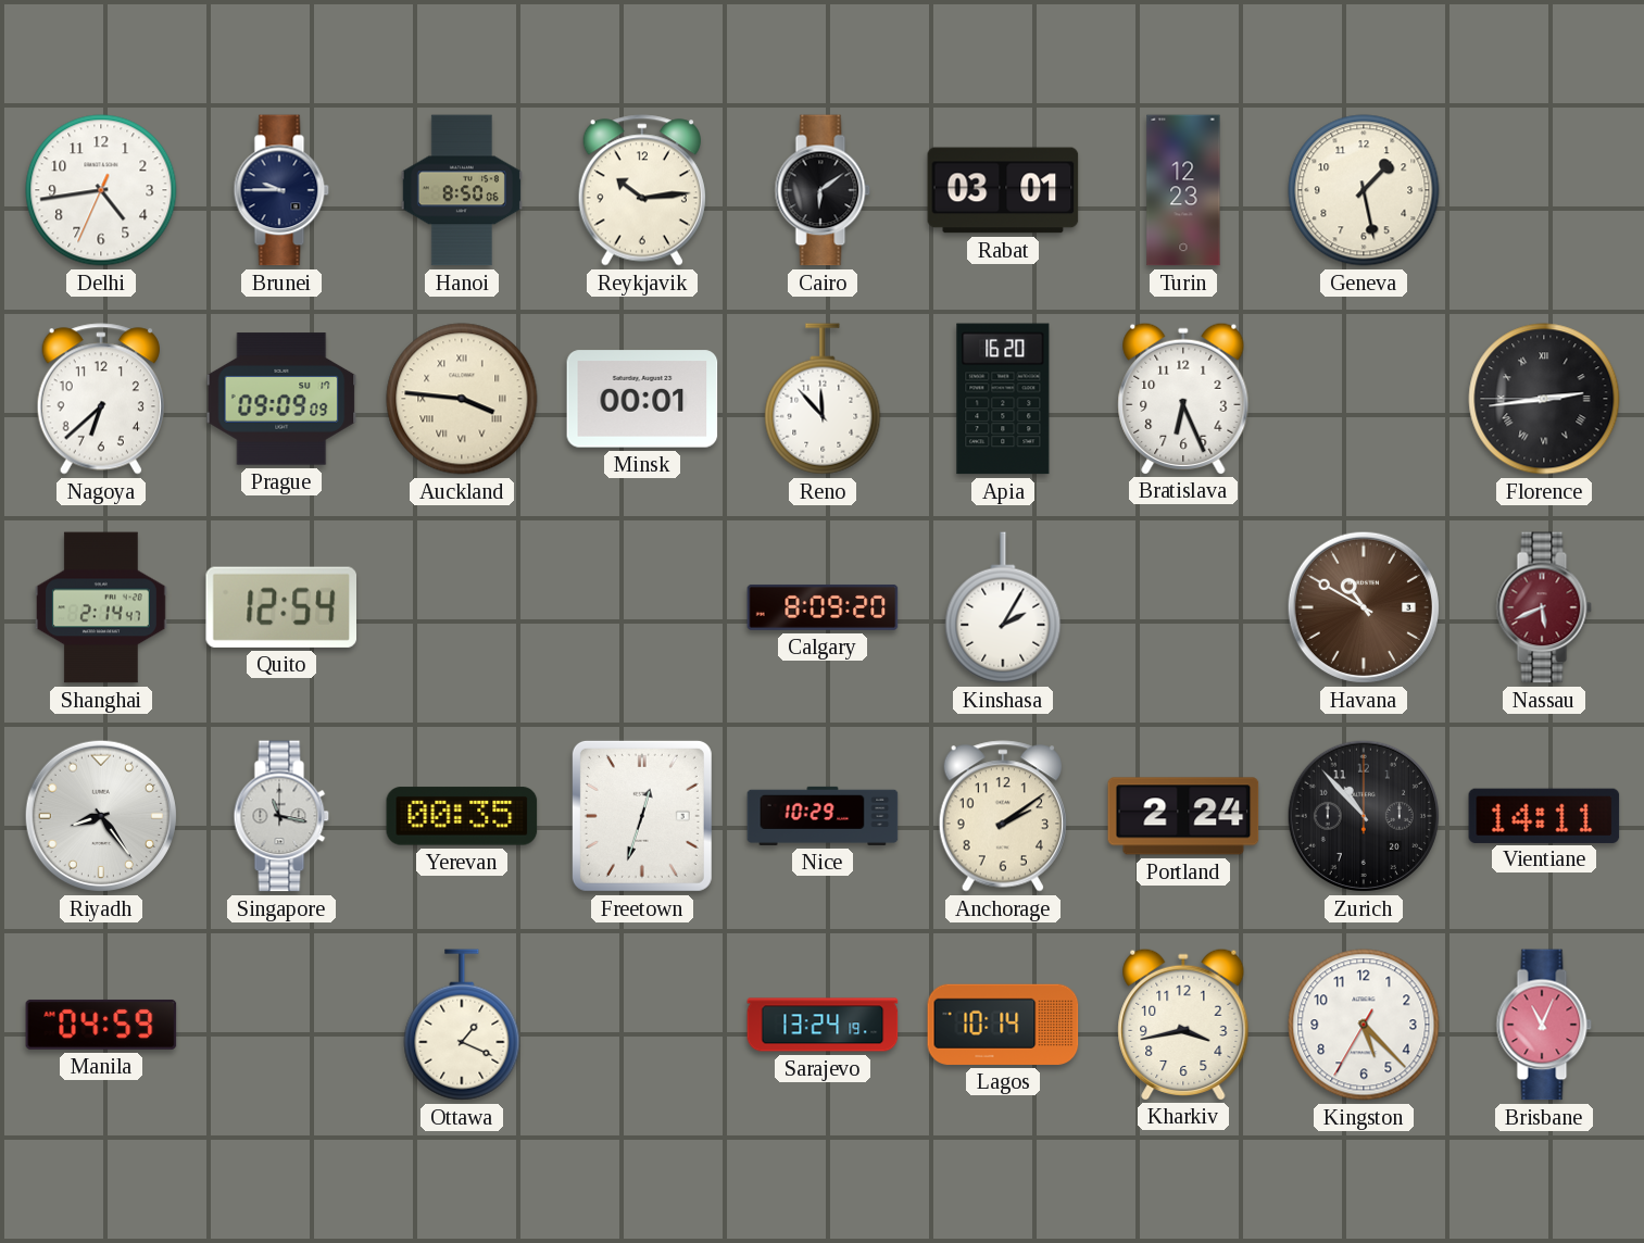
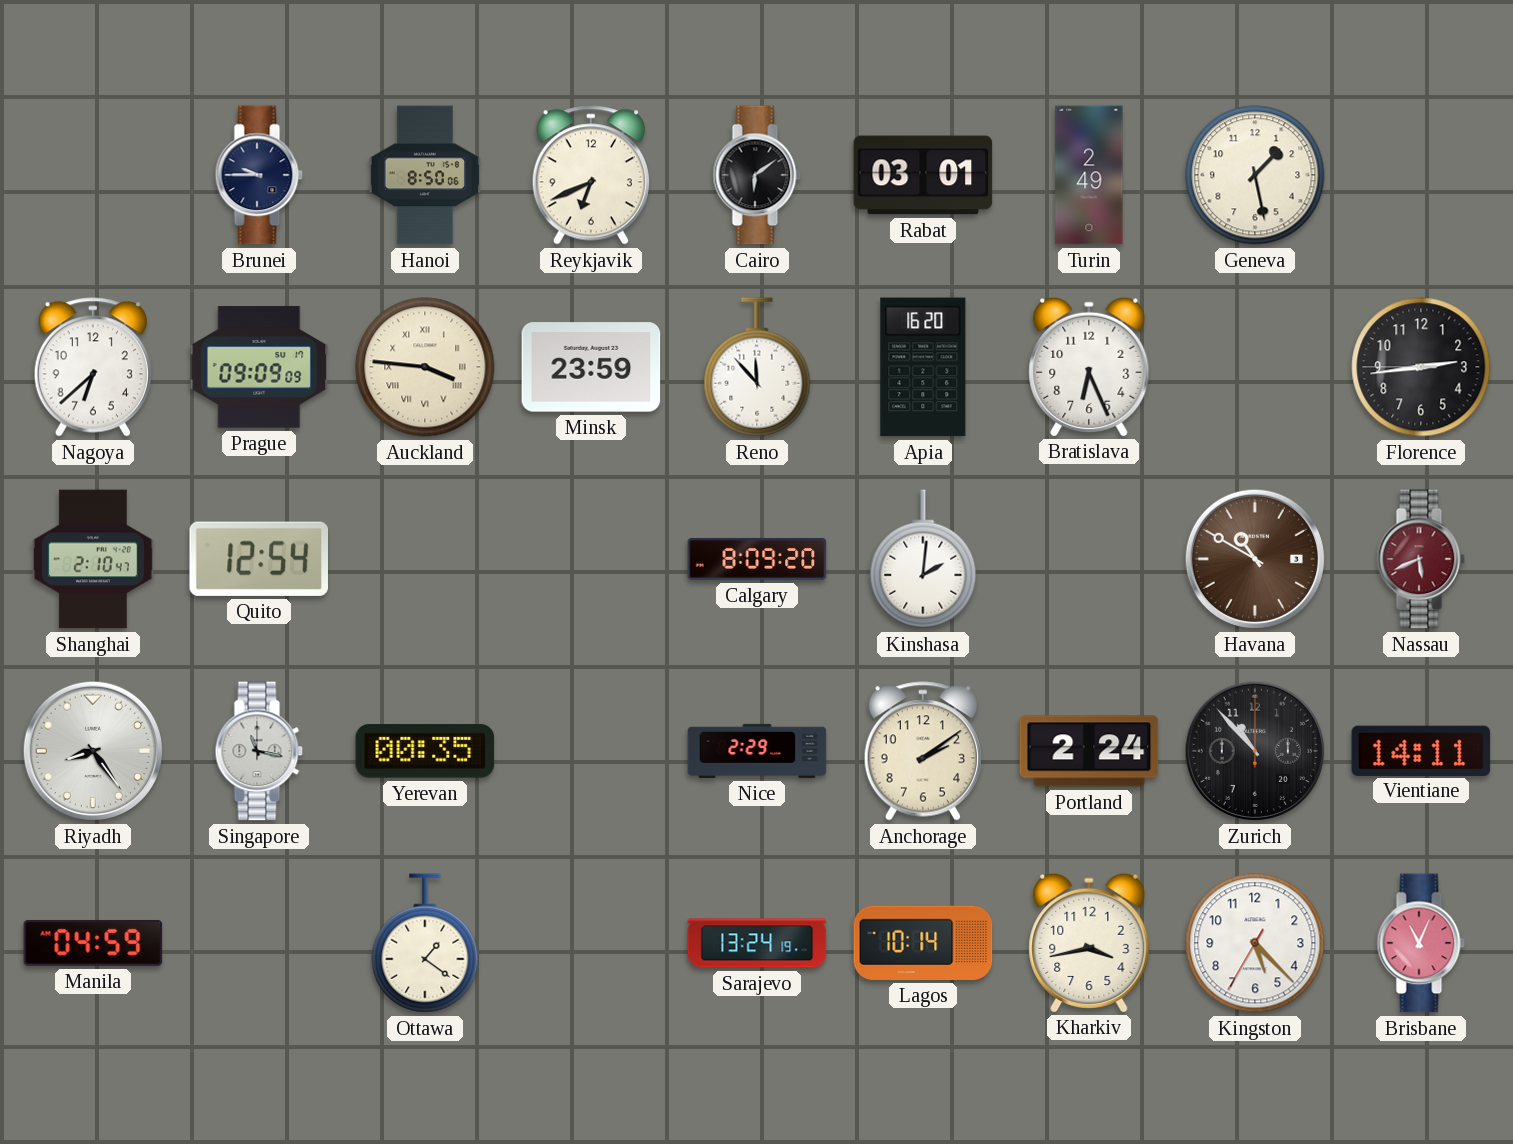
Delhi: 4:43 -> none (101, 190)
Reykjavik: 10:14 -> 6:41 (591, 175)
Turin: 12:23 -> 2:49 (1089, 175)
Minsk: 00:01 -> 23:59 (591, 367)
Florence numerals: Roman -> Arabic (1421, 367)
Shanghai: 2:14 -> 2:10 (94, 559)
Kinshasa: 2:05 -> 2:01 (923, 559)
Freetown: 12:33 -> none (642, 816)
Nice: 10:29 -> 2:29 (757, 751)
Ottawa: 1:19 -> 1:21 (425, 943)
